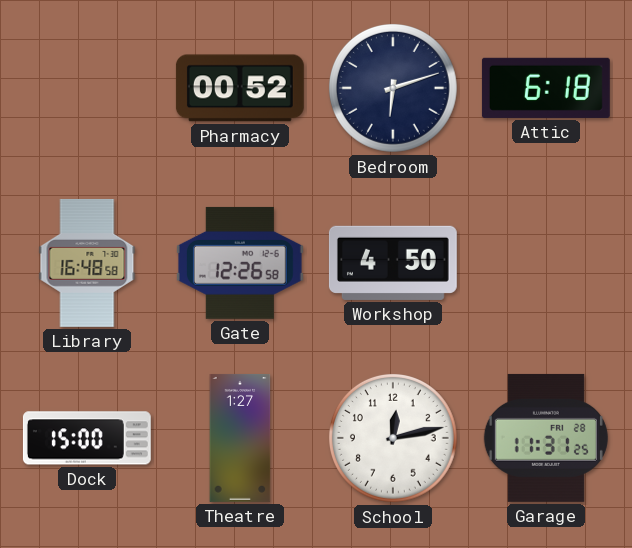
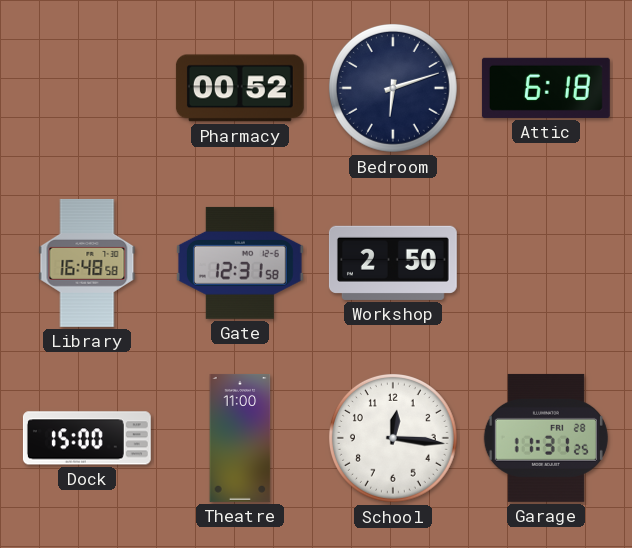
Gate: 12:26 -> 12:31 (240, 263)
Workshop: 4:50 -> 2:50 (393, 263)
Theatre: 1:27 -> 11:00 (240, 438)
School: 12:13 -> 12:16 (393, 438)
